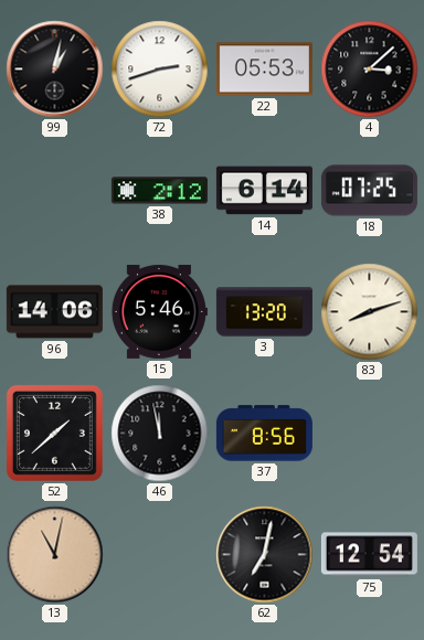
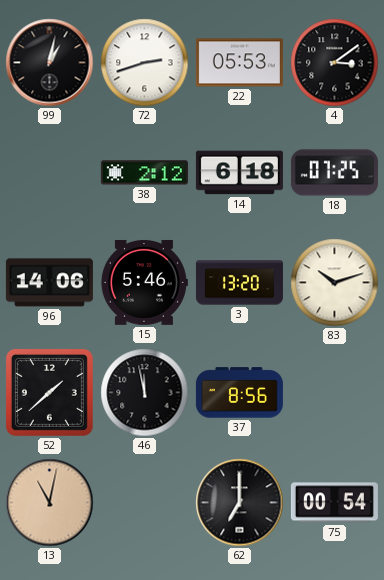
4: 3:08 -> 3:09 (335, 63)
14: 6:14 -> 6:18 (239, 173)
83: 8:12 -> 10:12 (335, 283)
62: 7:02 -> 7:00 (240, 503)
75: 12:54 -> 00:54 (334, 503)
